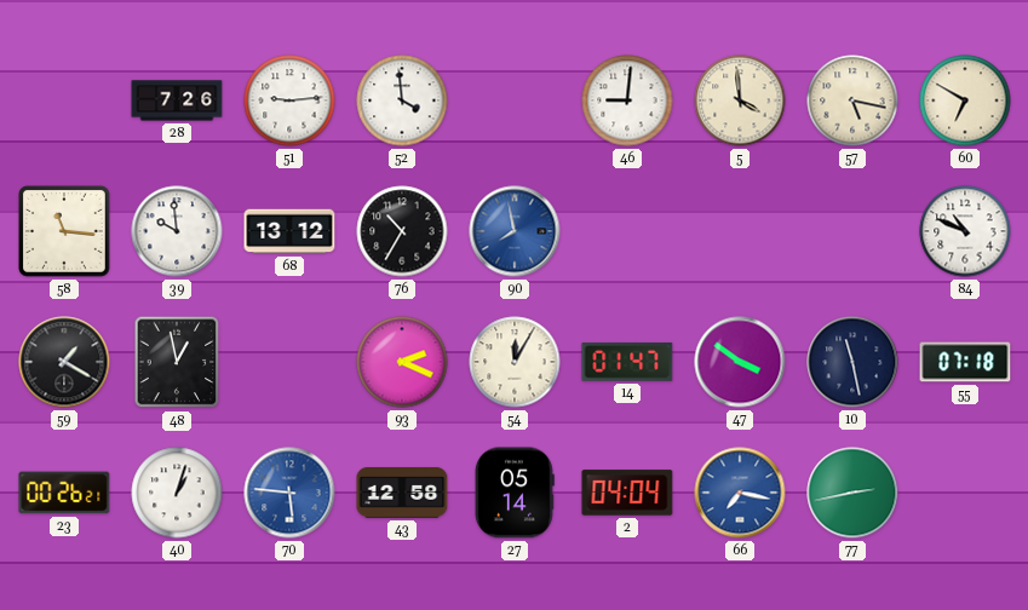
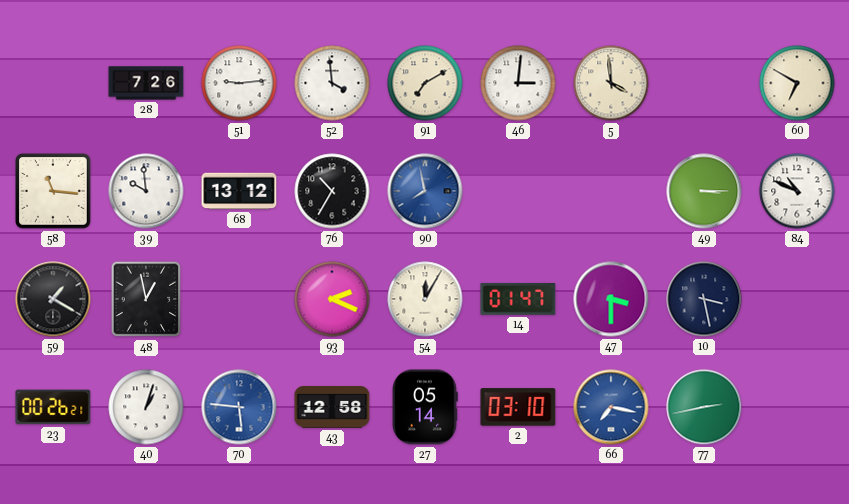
91: none -> 7:10 (425, 83)
46: 9:01 -> 3:01 (518, 83)
57: 5:17 -> none (852, 100)
49: none -> 3:15 (704, 191)
47: 3:51 -> 3:30 (611, 299)
10: 11:28 -> 3:28 (704, 299)
55: 07:18 -> none (965, 362)
2: 04:04 -> 03:10 (518, 407)
